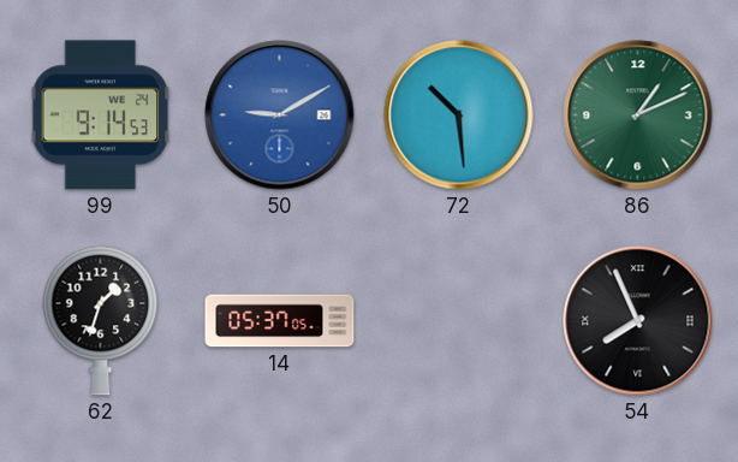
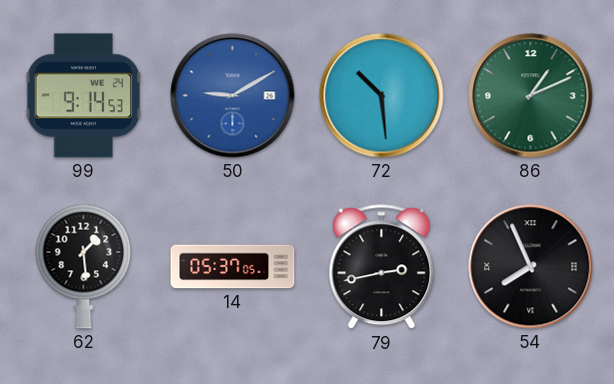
62: 1:33 -> 1:29 (84, 266)
79: none -> 2:43 (382, 267)
